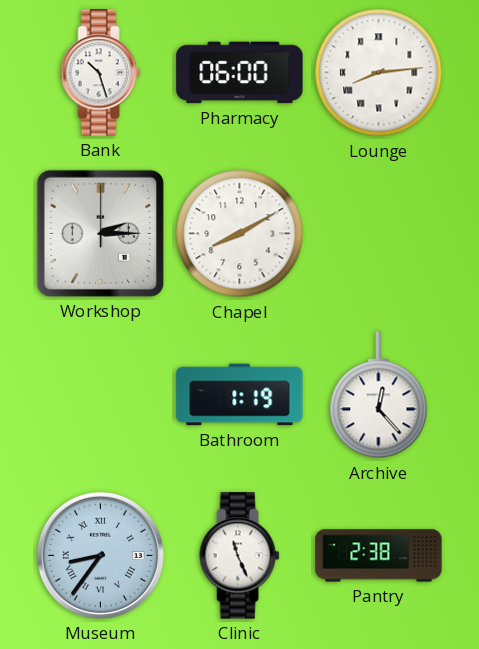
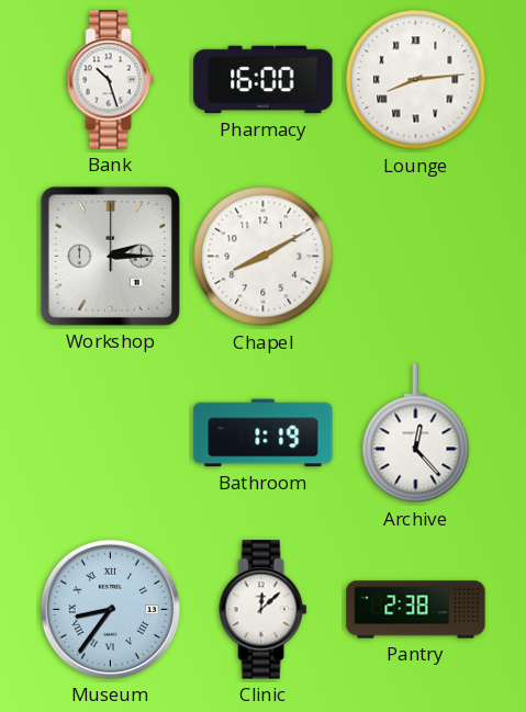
Pharmacy: 06:00 -> 16:00 (264, 80)
Clinic: 11:26 -> 12:08 (264, 610)
